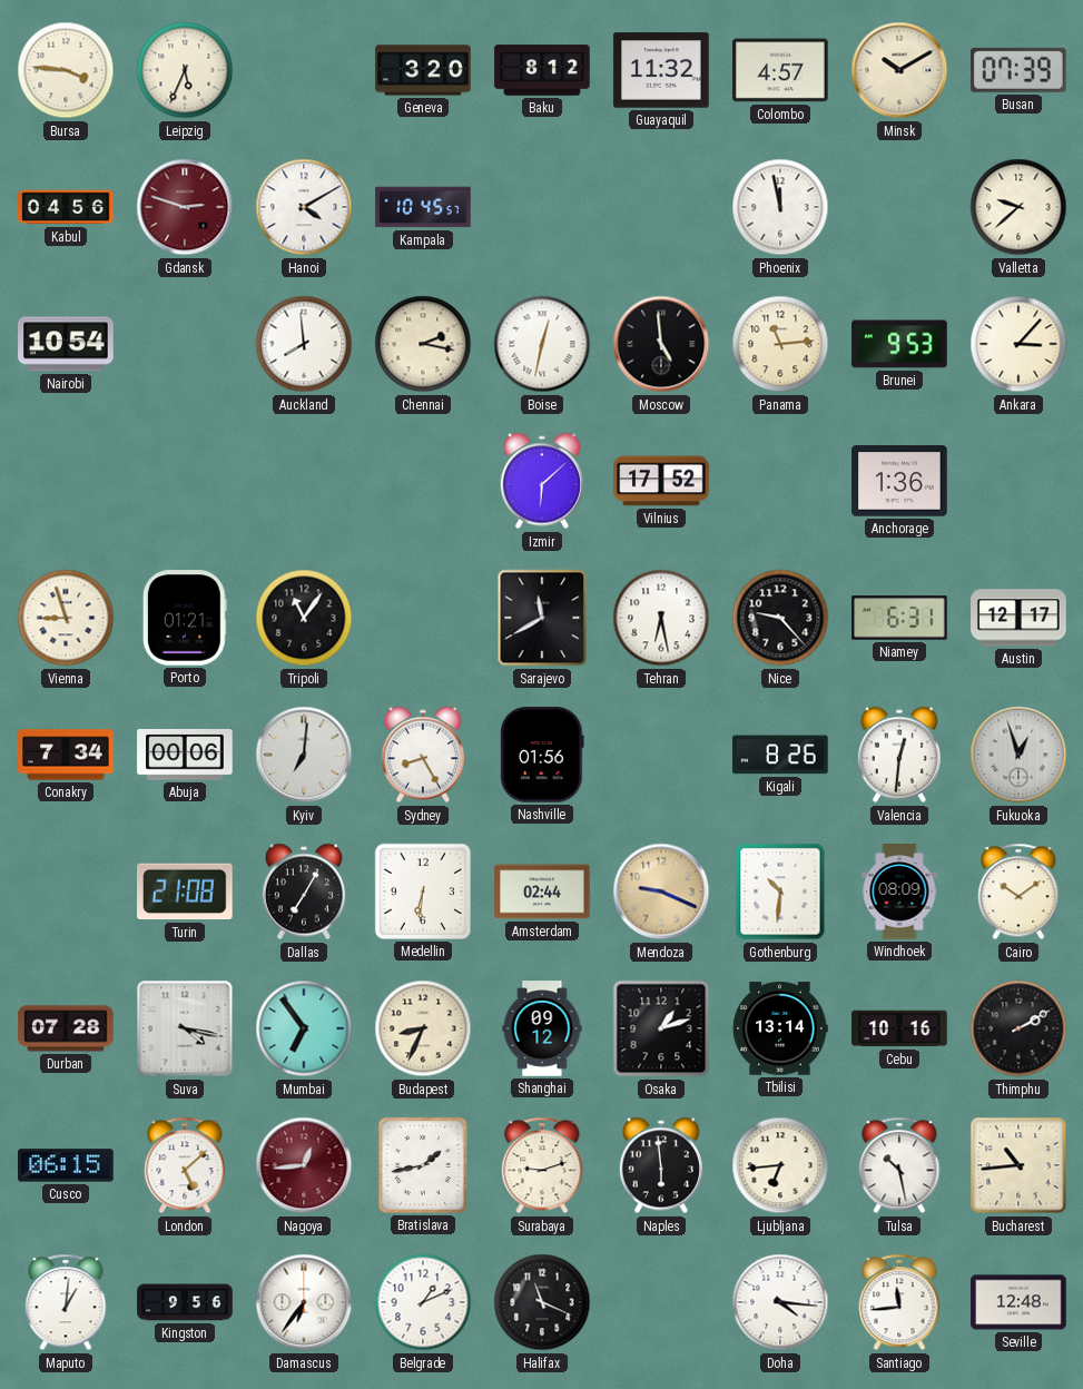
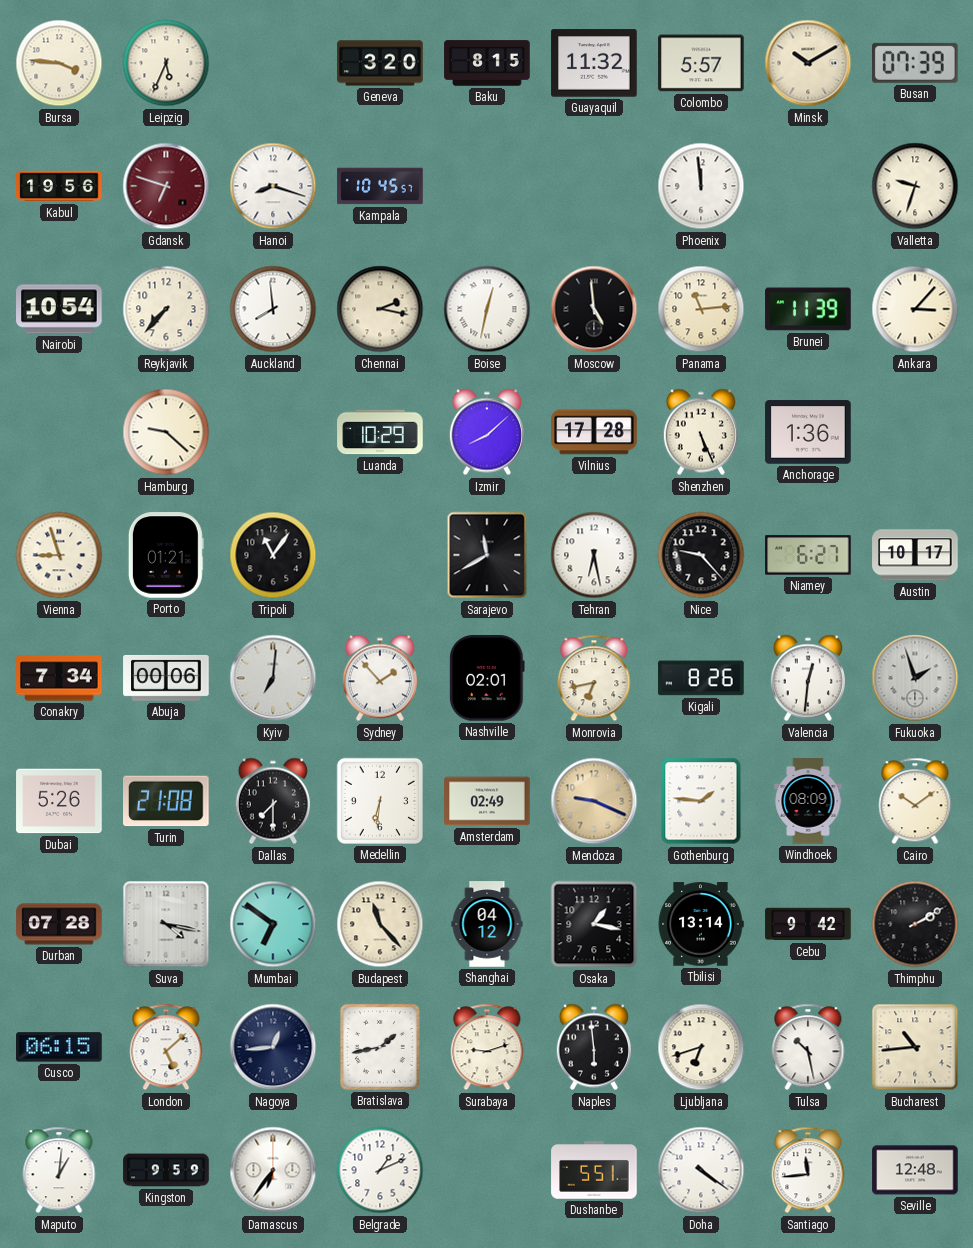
Baku: 8:12 -> 8:15 (487, 63)
Colombo: 4:57 -> 5:57 (701, 63)
Kabul: 04:56 -> 19:56 (59, 186)
Gdansk: 2:48 -> 6:48 (166, 186)
Hanoi: 4:10 -> 8:18 (273, 186)
Phoenix: 11:58 -> 11:59 (701, 186)
Valletta: 9:38 -> 9:33 (915, 186)
Reykjavik: none -> 7:37 (166, 309)
Brunei: 9:53 -> 11:39 (808, 309)
Hamburg: none -> 9:22 (166, 432)
Luanda: none -> 10:29 (380, 432)
Izmir: 6:08 -> 8:08 (487, 432)
Vilnius: 17:52 -> 17:28 (594, 432)
Shenzhen: none -> 5:26 (701, 432)
Niamey: 6:31 -> 6:27 (808, 555)
Austin: 12:17 -> 10:17 (915, 555)
Sydney: 8:25 -> 1:53 (380, 678)
Nashville: 01:56 -> 02:01 (487, 678)
Monrovia: none -> 6:43 (594, 678)
Fukuoka: 12:57 -> 1:57 (915, 678)
Dubai: none -> 5:26 (59, 801)
Dallas: 7:05 -> 7:30 (273, 801)
Amsterdam: 02:44 -> 02:49 (487, 801)
Gothenburg: 10:31 -> 1:46 (701, 801)
Mumbai: 6:54 -> 6:51 (273, 924)
Budapest: 8:34 -> 11:23 (380, 924)
Shanghai: 09:12 -> 04:12 (487, 924)
Osaka: 1:12 -> 1:17 (594, 924)
Cebu: 10:16 -> 9:42 (808, 924)
Nagoya dial: burgundy -> navy (273, 1047)
Ljubljana: 6:44 -> 6:42 (701, 1047)
Kingston: 9:56 -> 9:59 (166, 1170)
Halifax: 11:19 -> none (542, 1302)
Dushanbe: none -> 5:51 (594, 1170)
Doha: 4:16 -> 4:21 (701, 1170)
